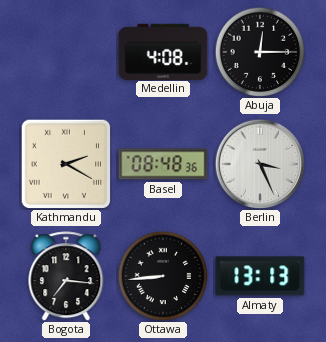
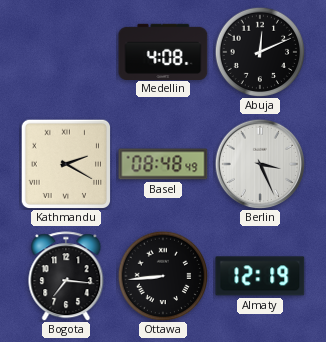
Abuja: 12:15 -> 12:11 (260, 52)
Basel: 08:48:36 -> 08:48:49 (163, 164)
Almaty: 13:13 -> 12:19 (260, 276)
